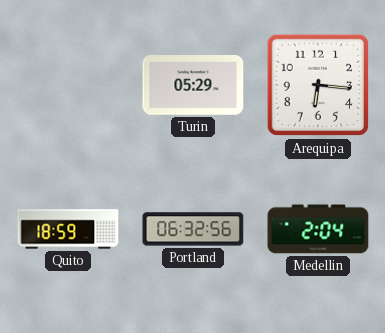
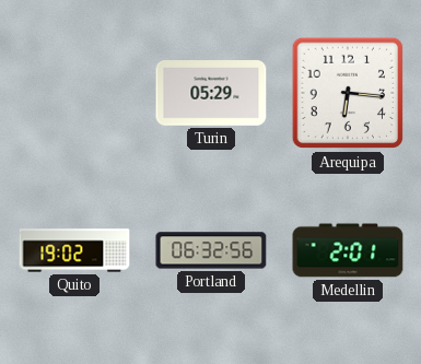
Quito: 18:59 -> 19:02 (74, 250)
Medellin: 2:04 -> 2:01 (348, 250)
